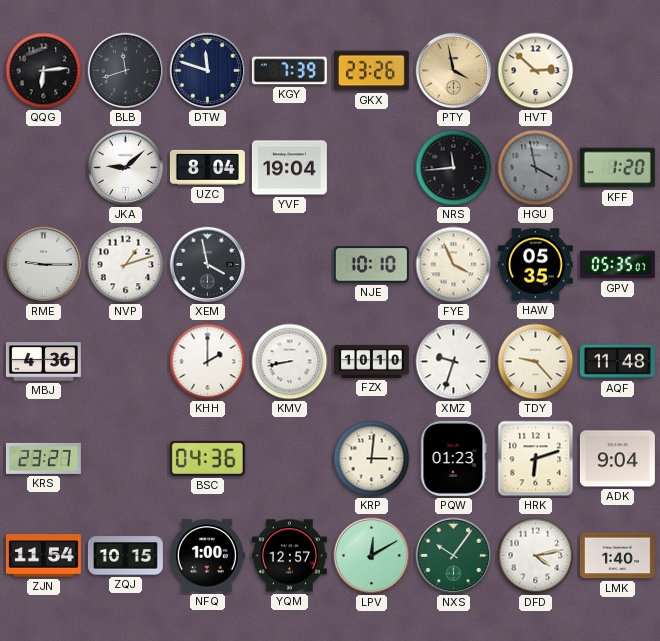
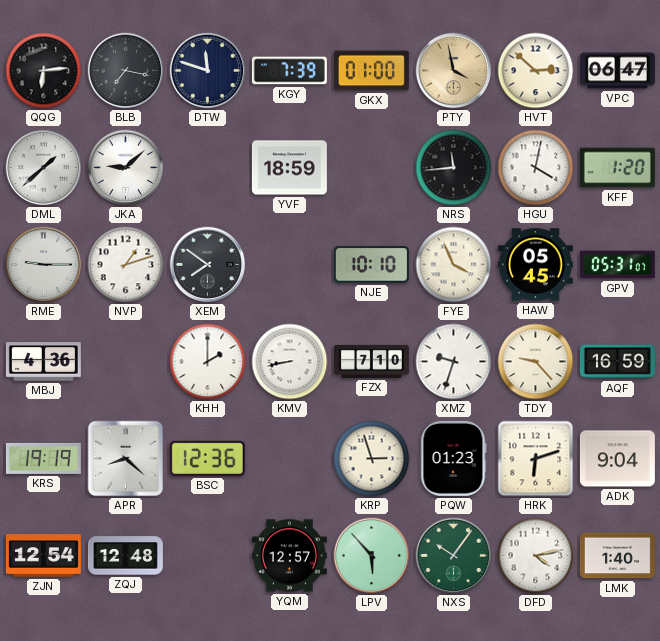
BLB: 11:42 -> 7:17 (126, 71)
GKX: 23:26 -> 01:00 (371, 71)
VPC: none -> 06:47 (617, 71)
DML: none -> 1:38 (44, 168)
UZC: 8:04 -> none (207, 167)
YVF: 19:04 -> 18:59 (289, 168)
HGU: 3:58 -> 4:02 (536, 168)
HGU dial: grey -> white (536, 168)
XEM: 3:58 -> 7:51 (208, 265)
HAW: 05:35 -> 05:45 (535, 265)
GPV: 05:35 -> 05:31 (617, 265)
FZX: 10:10 -> 7:10 (371, 361)
AQF: 11:48 -> 16:59 (617, 362)
KRS: 23:27 -> 19:19 (43, 458)
APR: none -> 8:22 (126, 459)
BSC: 04:36 -> 12:36 (207, 458)
KRP: 3:01 -> 2:57 (372, 459)
ZJN: 11:54 -> 12:54 (43, 556)
ZQJ: 10:15 -> 12:48 (125, 556)
NFQ: 1:00 -> none (207, 556)
LPV: 12:10 -> 5:53 (372, 556)
